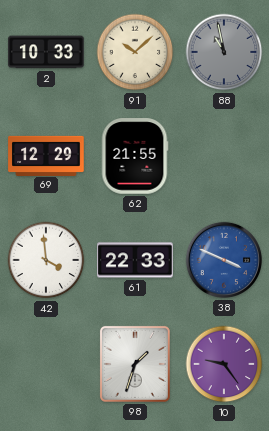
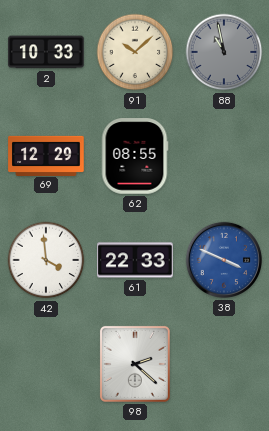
62: 21:55 -> 08:55 (135, 156)
98: 1:33 -> 2:22 (135, 364)
10: 9:24 -> none (224, 364)
